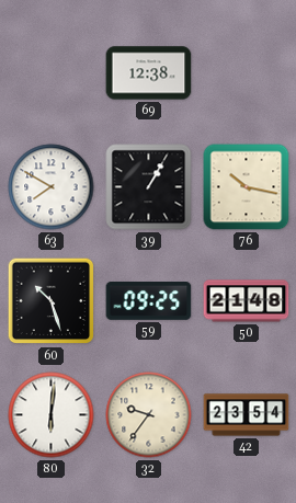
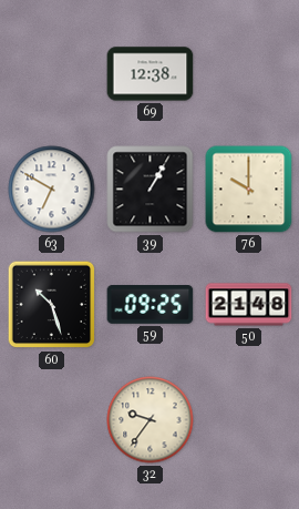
63: 7:50 -> 6:50 (52, 190)
76: 10:17 -> 10:00 (249, 190)
80: 6:01 -> none (52, 415)
42: 23:54 -> none (247, 415)
